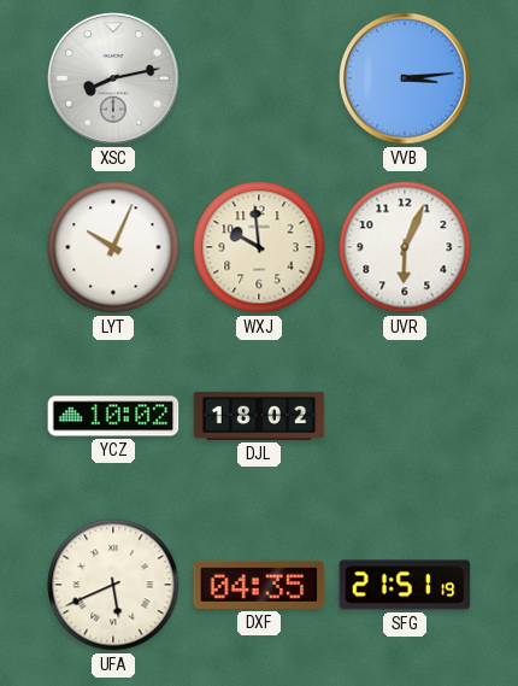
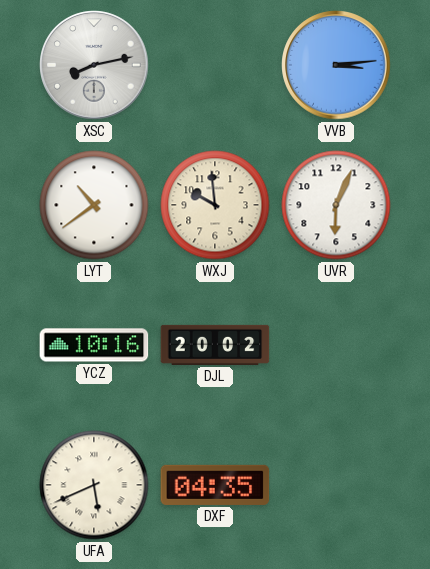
LYT: 10:04 -> 10:39 (94, 205)
YCZ: 10:02 -> 10:16 (94, 345)
DJL: 18:02 -> 20:02 (215, 345)
SFG: 21:51 -> none (405, 585)
